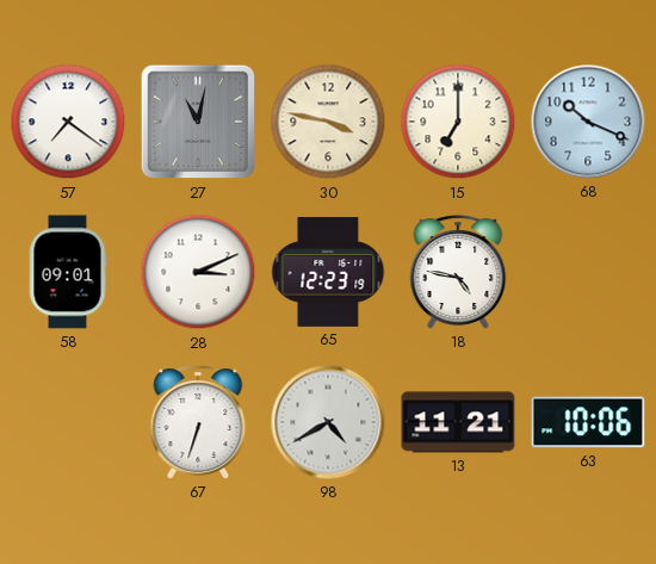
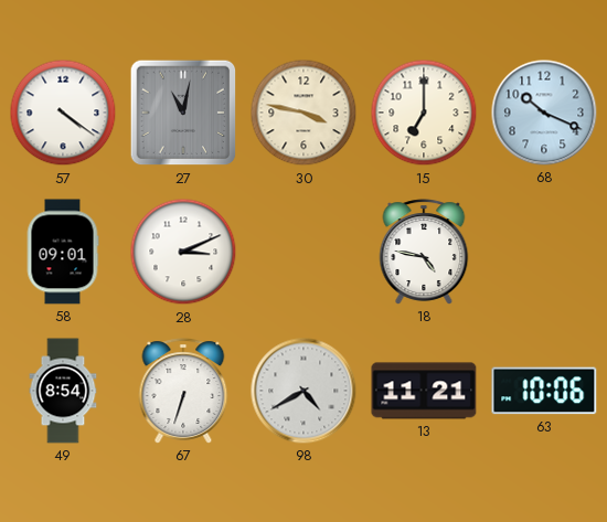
57: 7:21 -> 4:21 (63, 113)
65: 12:23 -> none (328, 272)
49: none -> 8:54 (63, 391)
